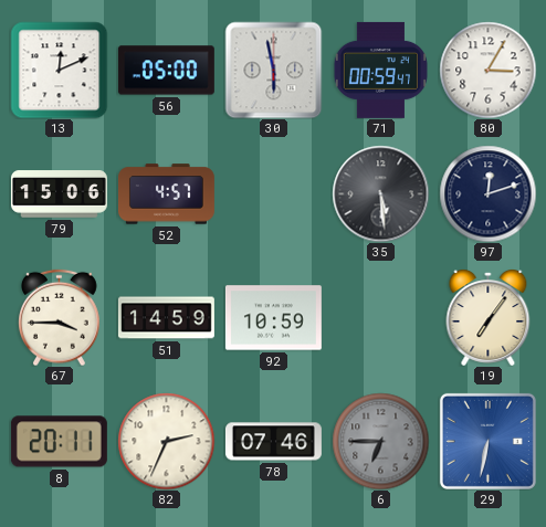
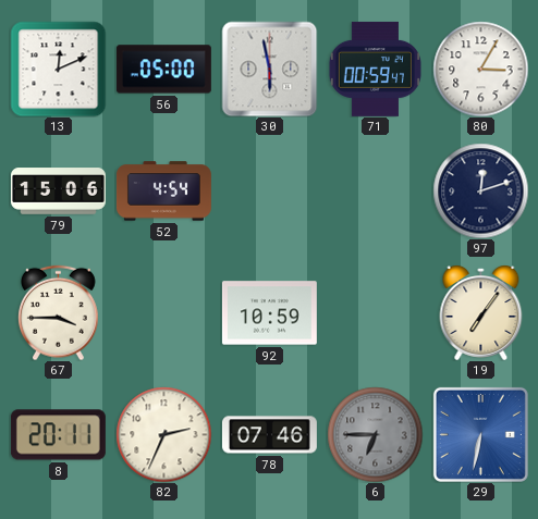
52: 4:57 -> 4:54 (163, 191)
35: 5:29 -> none (380, 193)
51: 14:59 -> none (166, 318)
